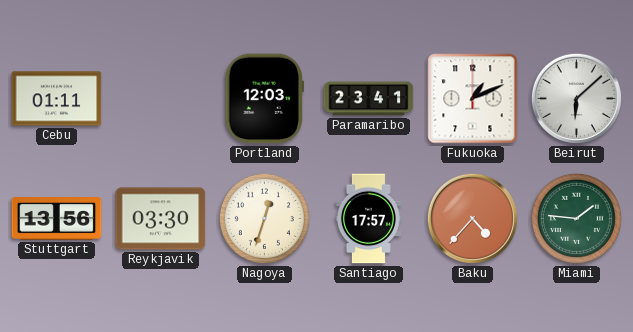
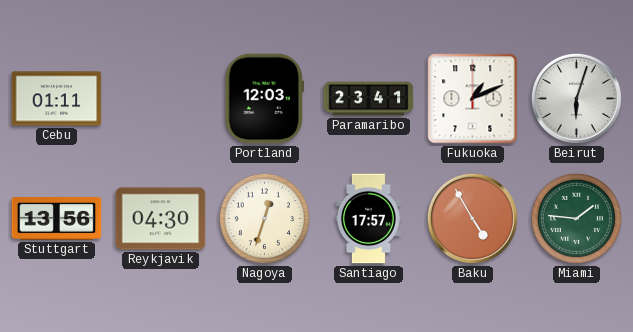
Beirut: 6:08 -> 6:03 (576, 98)
Reykjavik: 03:30 -> 04:30 (161, 219)
Baku: 4:37 -> 4:55 (472, 218)
